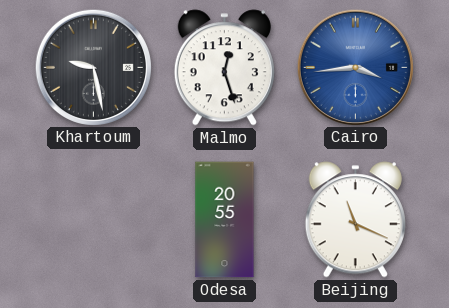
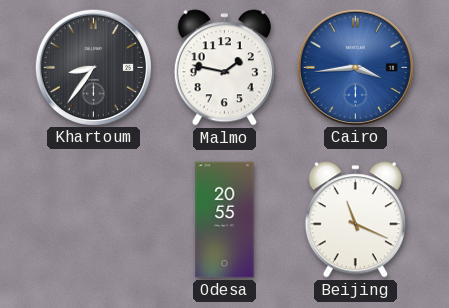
Khartoum: 9:28 -> 8:36 (93, 67)
Malmo: 12:27 -> 1:47 (224, 68)
